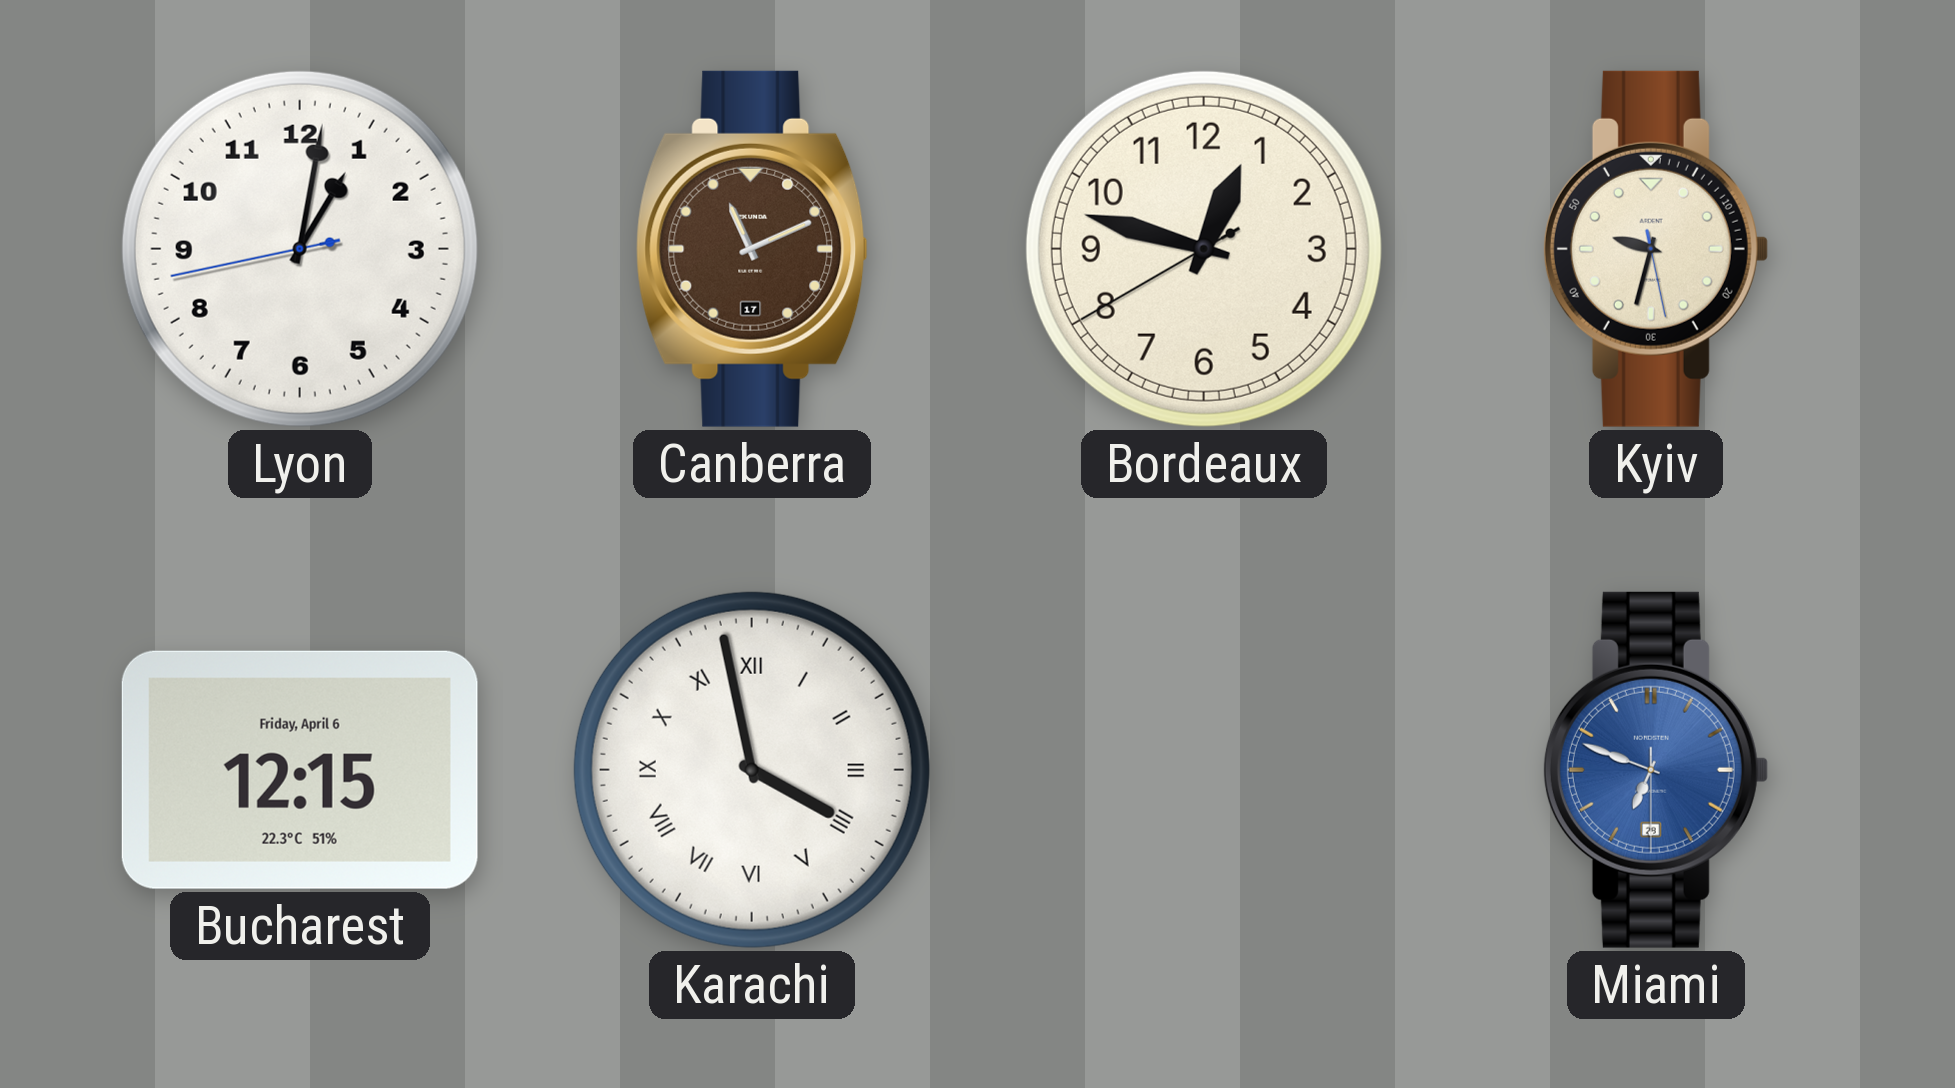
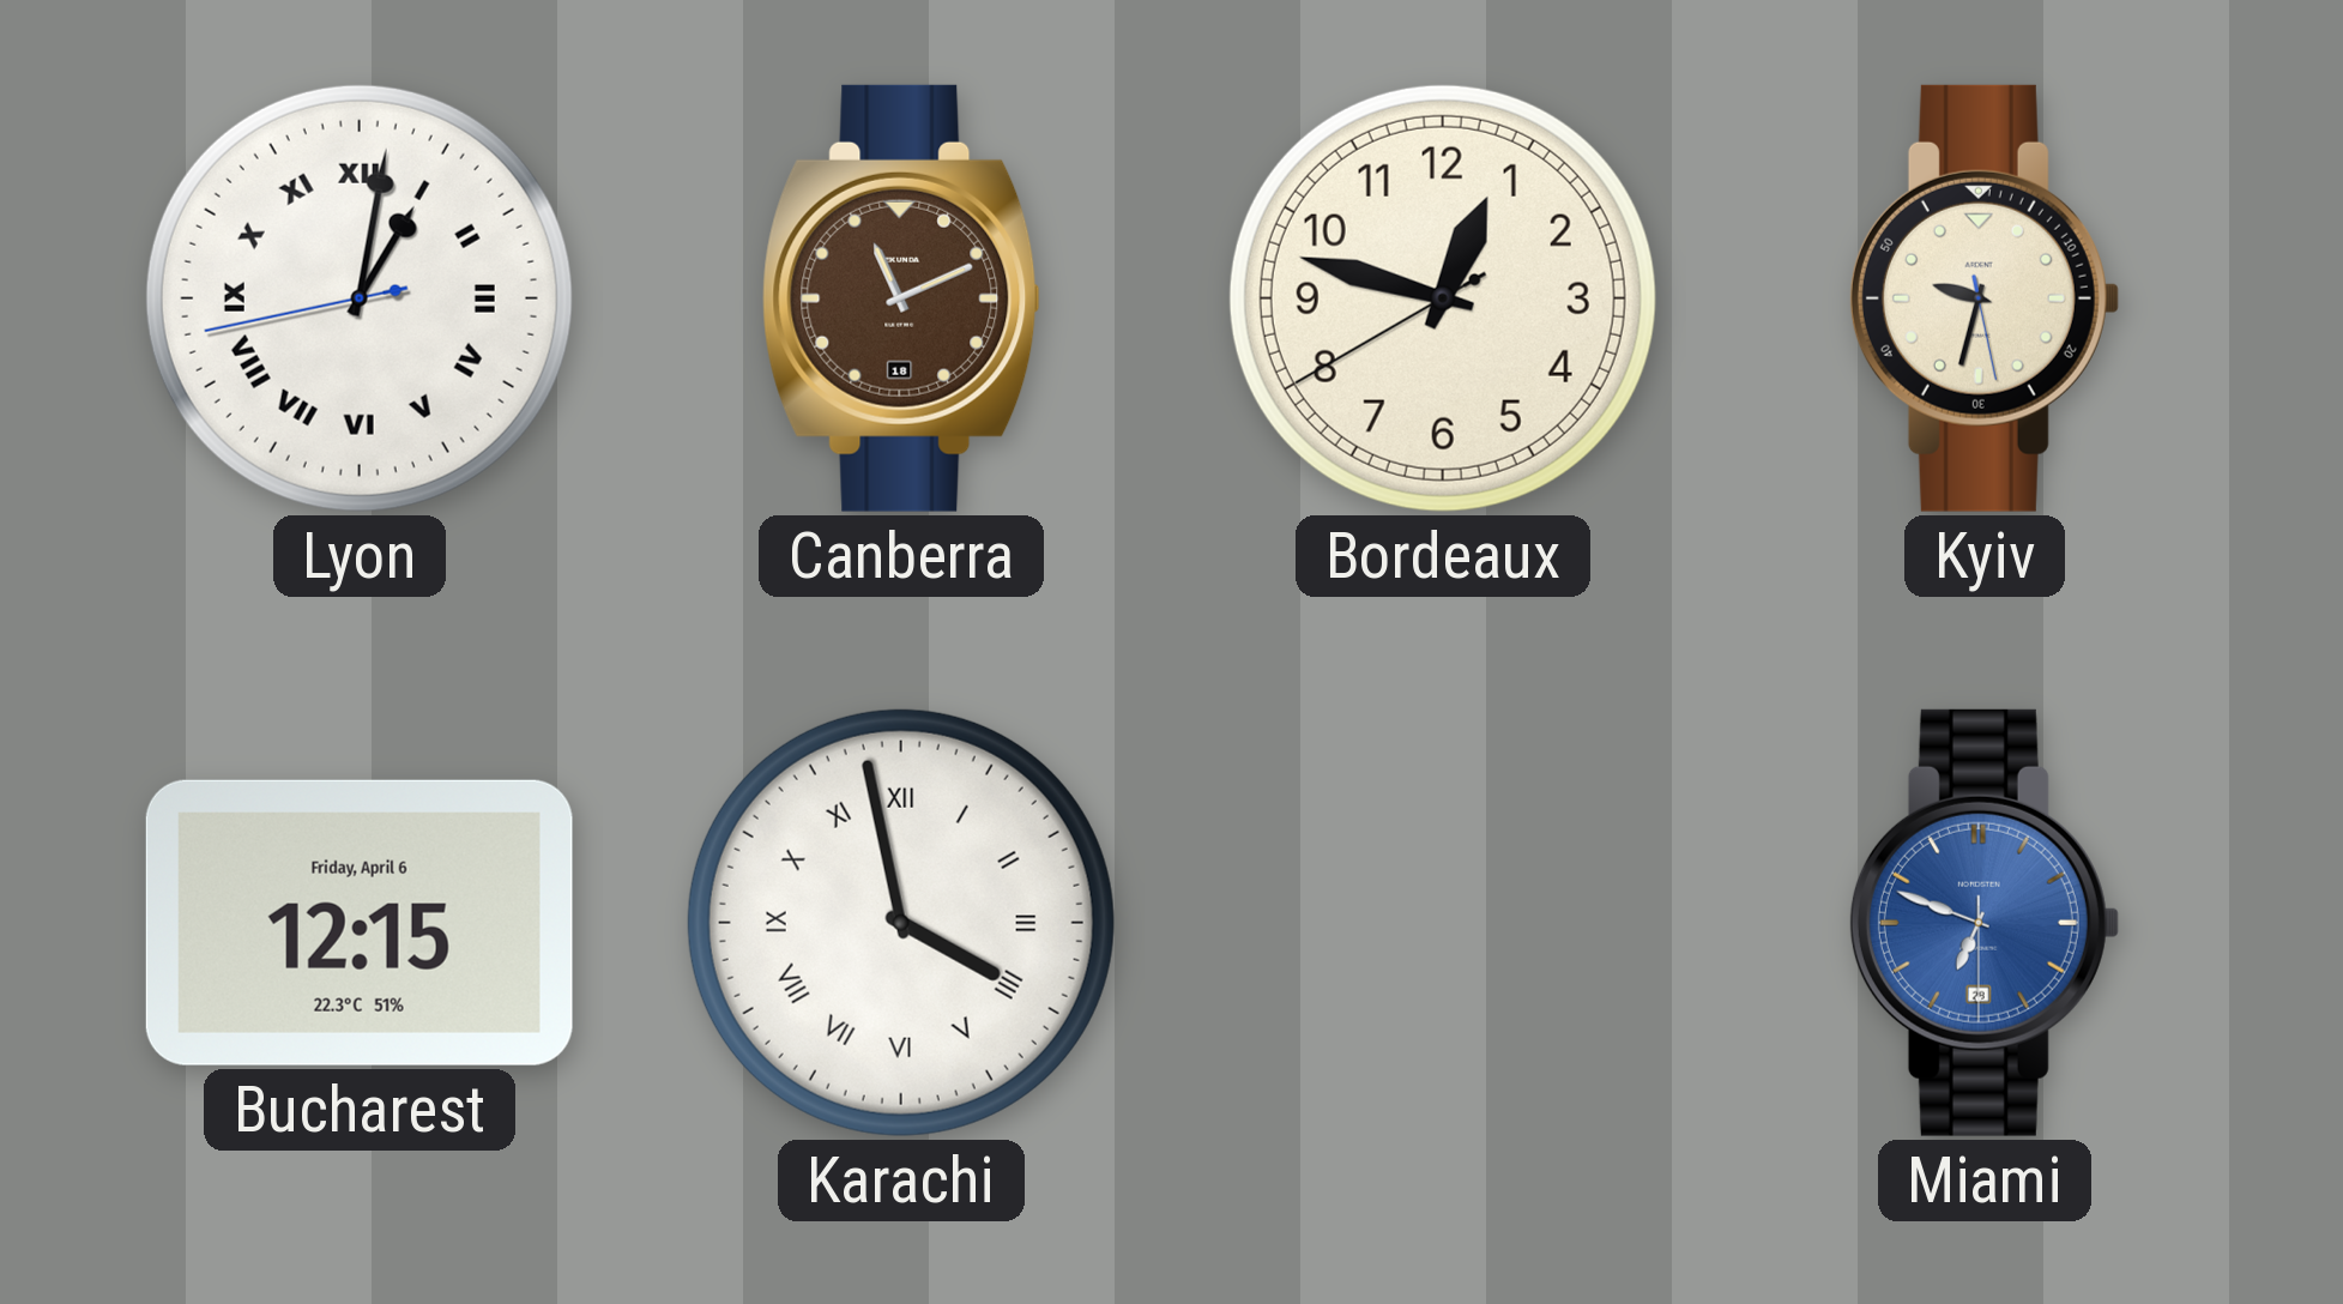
Lyon numerals: Arabic -> Roman (360, 298)
Canberra date: 17 -> 18 (901, 298)
